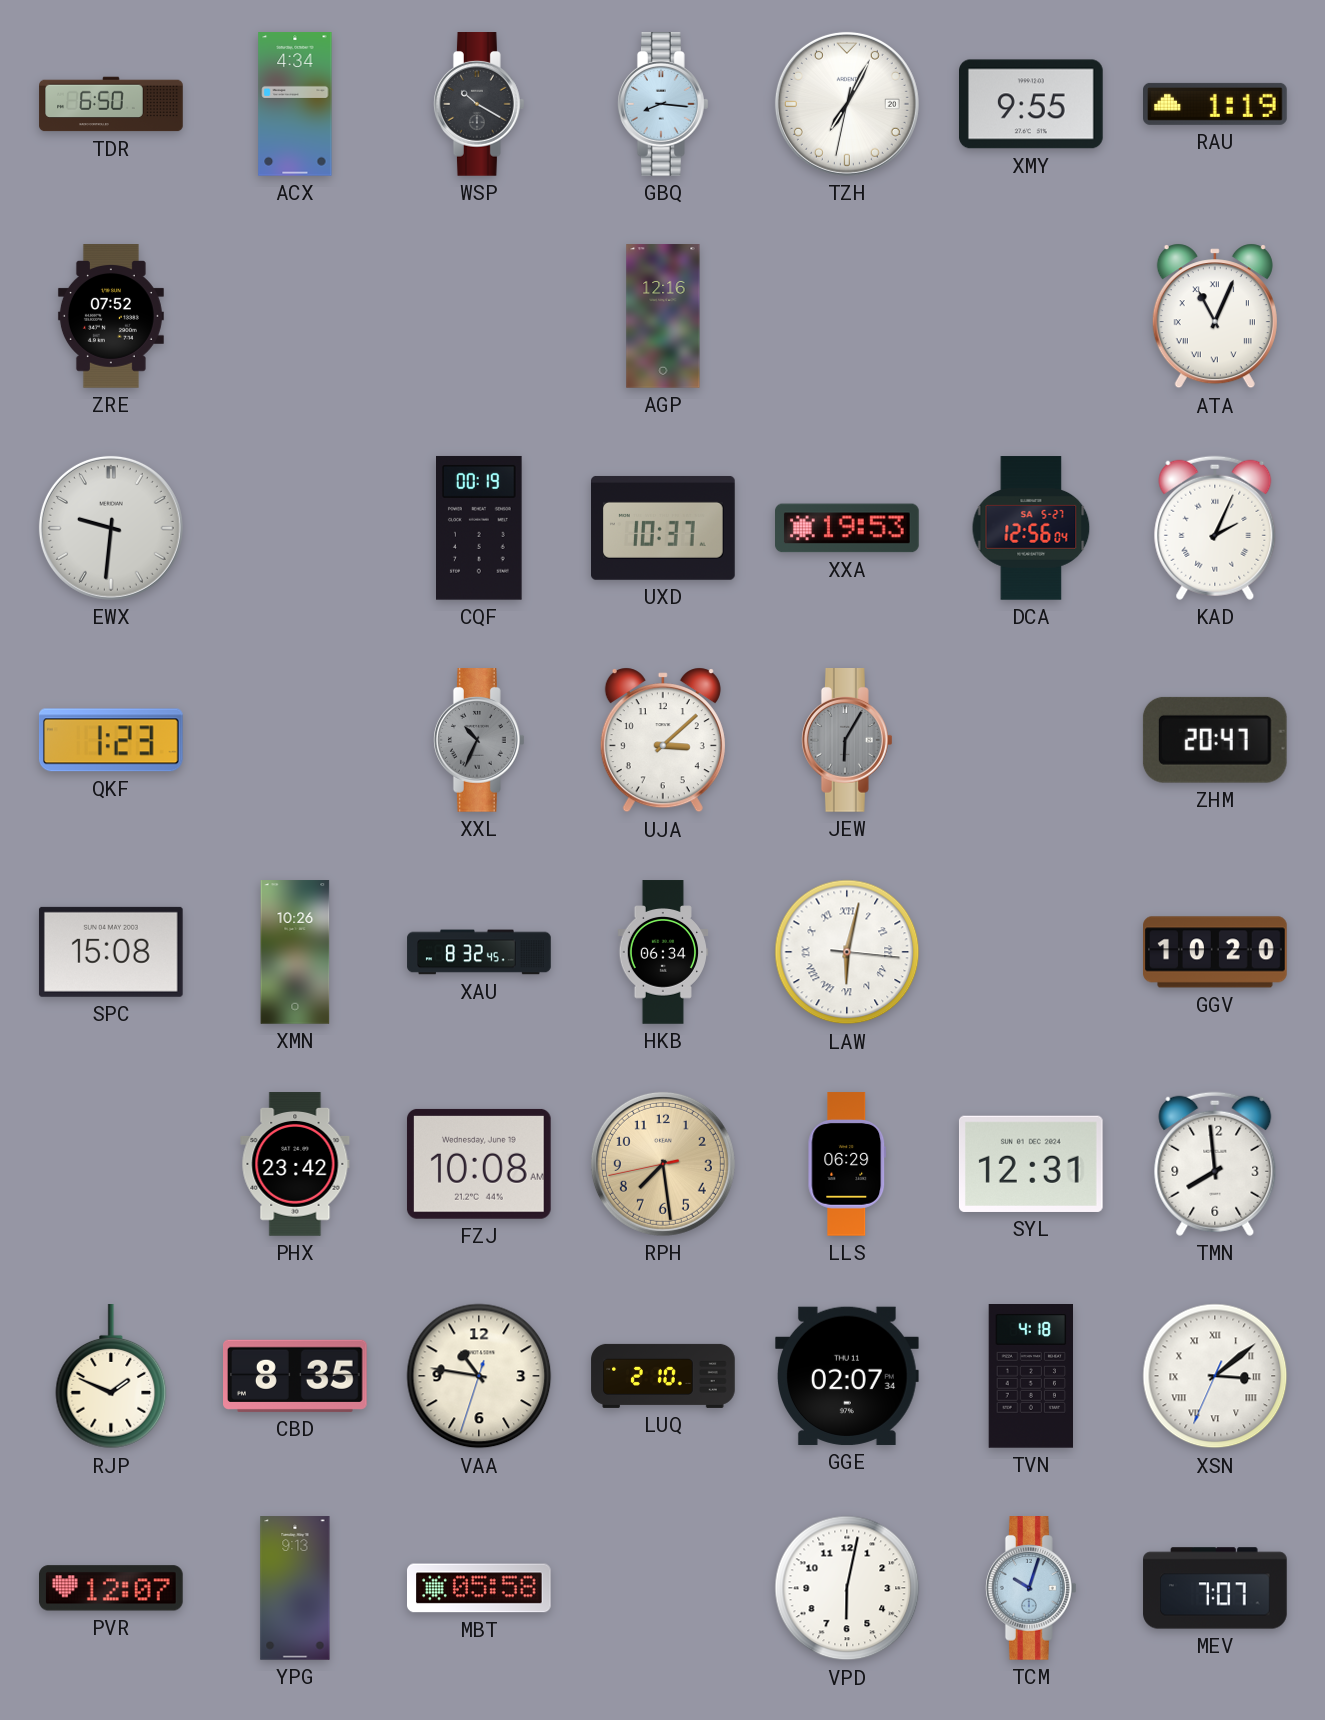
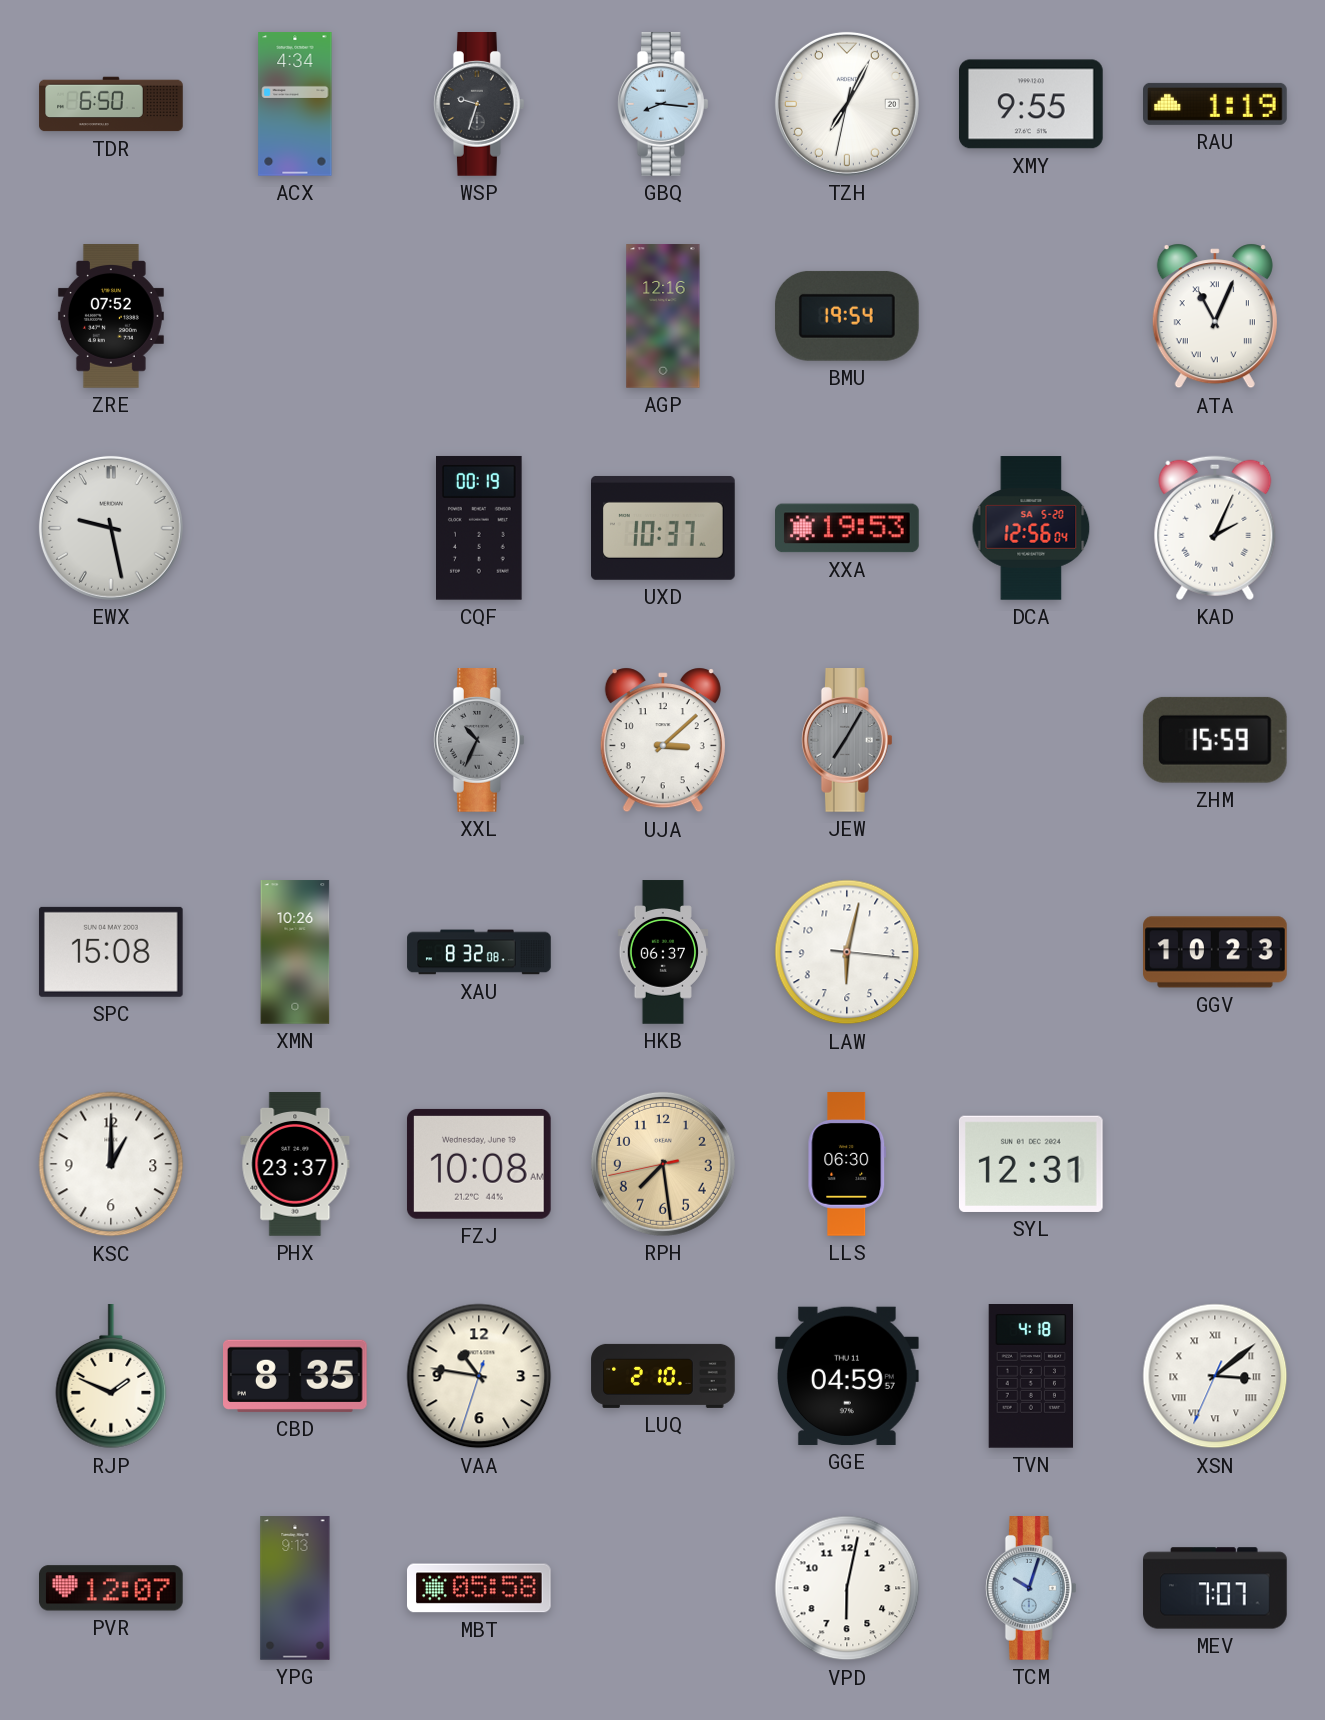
WSP: 10:20 -> 9:33 (480, 105)
BMU: none -> 19:54 (847, 316)
EWX: 9:31 -> 9:28 (111, 528)
DCA date: SA 5-27 -> SA 5-20 (1031, 528)
QKF: 1:23 -> none (111, 740)
JEW: 6:05 -> 7:05 (848, 741)
ZHM: 20:47 -> 15:59 (1215, 740)
XAU: 8:32:45 -> 8:32:08 (479, 952)
HKB: 06:34 -> 06:37 (663, 952)
LAW numerals: Roman -> Arabic (847, 952)
GGV: 10:20 -> 10:23 (1215, 952)
KSC: none -> 1:00 (111, 1164)
PHX: 23:42 -> 23:37 (295, 1164)
LLS: 06:29 -> 06:30 (847, 1164)
TMN: 7:59 -> none (1215, 1164)
GGE: 02:07 -> 04:59 (848, 1376)
